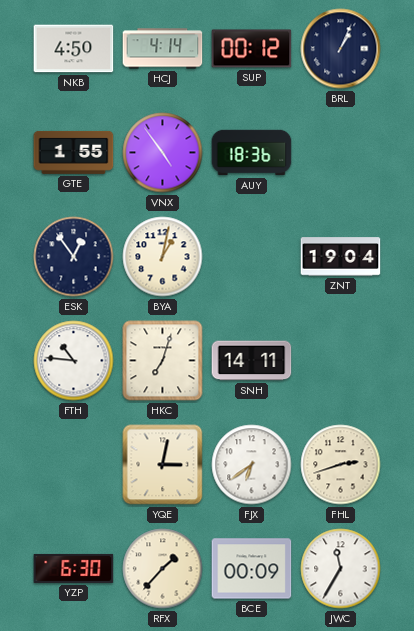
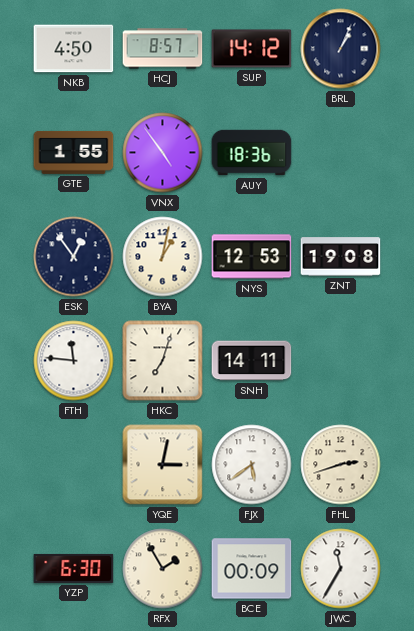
HCJ: 4:14 -> 8:57 (163, 49)
SUP: 00:12 -> 14:12 (252, 49)
NYS: none -> 12:53 (252, 257)
ZNT: 19:04 -> 19:08 (341, 257)
FTH: 10:46 -> 11:46 (74, 361)
FJX: 6:39 -> 5:39 (252, 465)
RFX: 1:37 -> 1:55 (163, 569)
